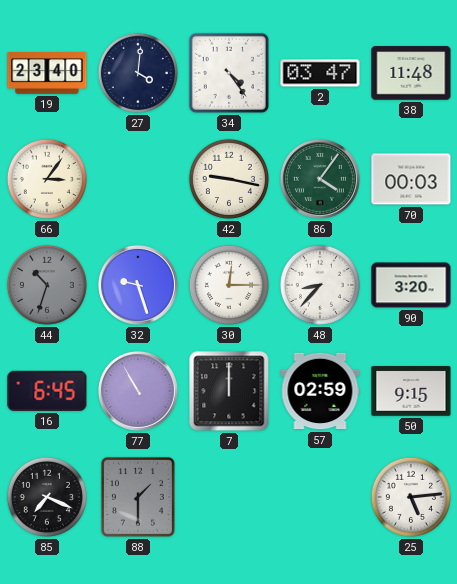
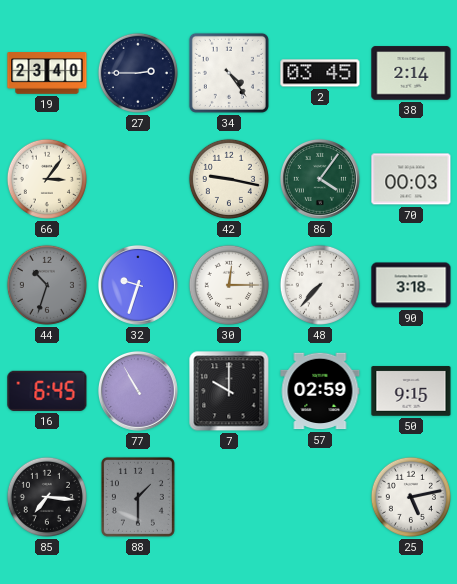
27: 4:01 -> 2:45 (138, 73)
2: 03:47 -> 03:45 (320, 73)
38: 11:48 -> 2:14 (411, 73)
32: 9:27 -> 9:33 (138, 285)
48: 8:37 -> 7:37 (320, 285)
90: 3:20 -> 3:18 (411, 285)
7: 12:00 -> 10:00 (229, 391)
85: 7:19 -> 7:16 (47, 497)
25: 5:14 -> 5:13 (411, 497)
